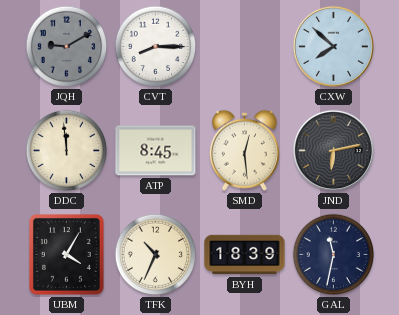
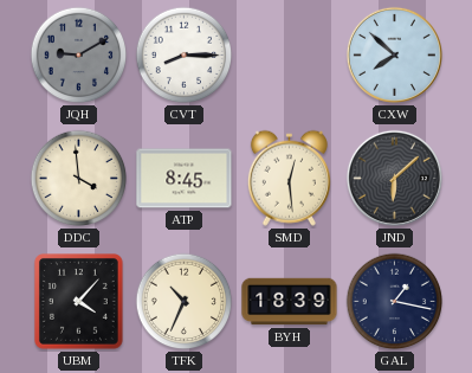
DDC: 11:59 -> 3:59 (79, 179)
JND: 6:13 -> 6:08 (394, 178)
UBM: 4:05 -> 4:07 (79, 302)
GAL: 11:32 -> 1:17 (395, 302)
